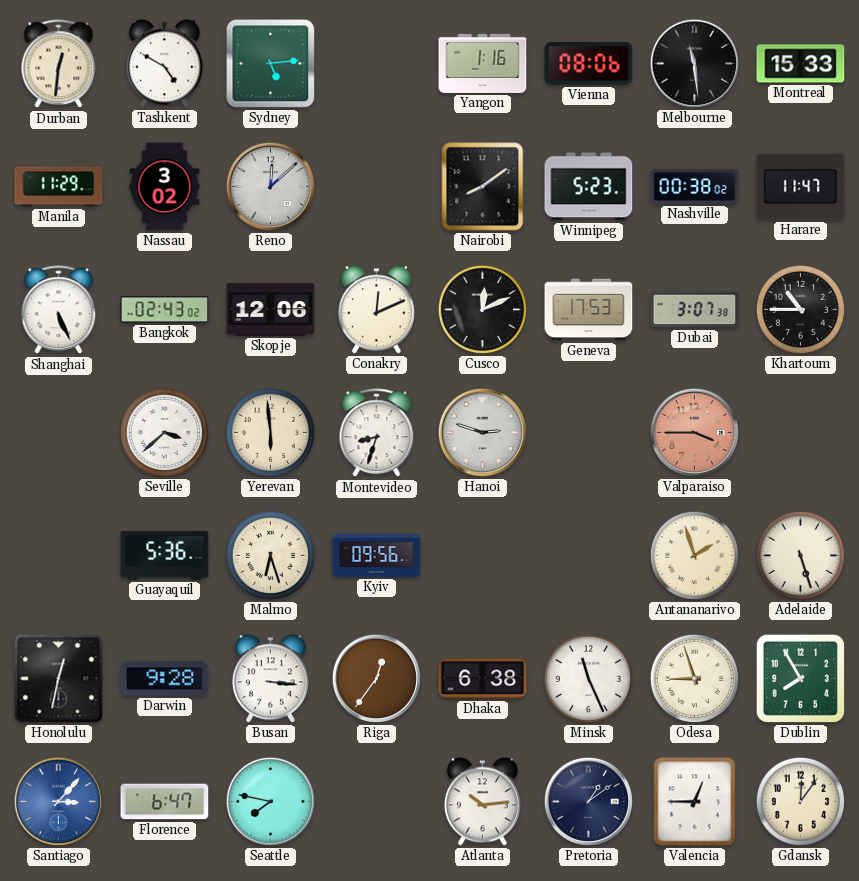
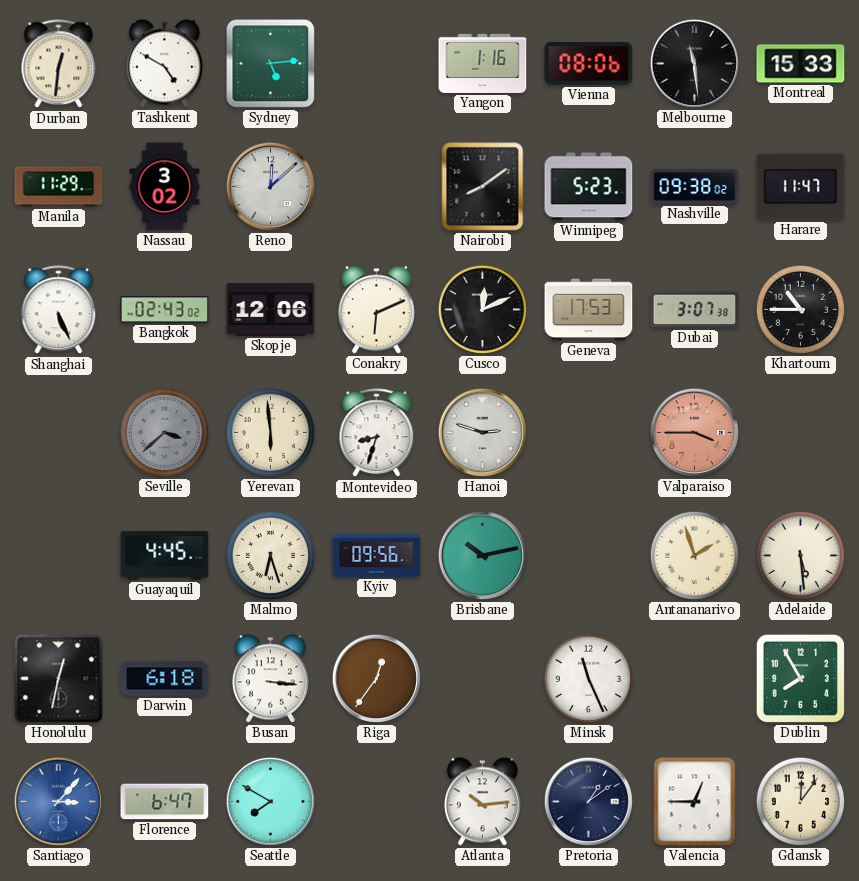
Nashville: 00:38 -> 09:38 (695, 186)
Conakry: 12:11 -> 6:11 (376, 310)
Seville dial: white -> grey (164, 432)
Guayaquil: 5:36 -> 4:45 (165, 556)
Brisbane: none -> 10:13 (482, 555)
Adelaide: 5:27 -> 5:29 (800, 555)
Darwin: 9:28 -> 6:18 (165, 679)
Dhaka: 6:38 -> none (483, 679)
Odesa: 8:57 -> none (694, 678)
Seattle: 7:47 -> 7:50 (270, 801)
